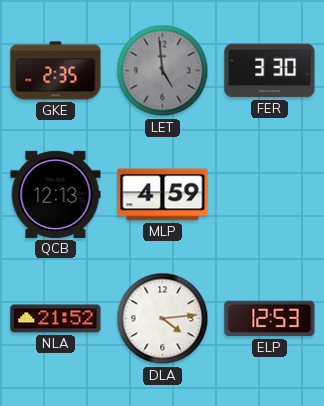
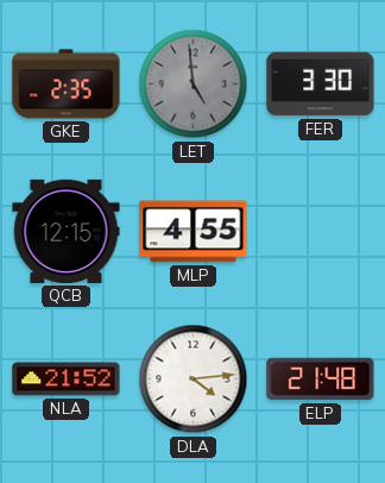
QCB: 12:13 -> 12:15 (67, 231)
MLP: 4:59 -> 4:55 (194, 232)
ELP: 12:53 -> 21:48 (321, 379)
